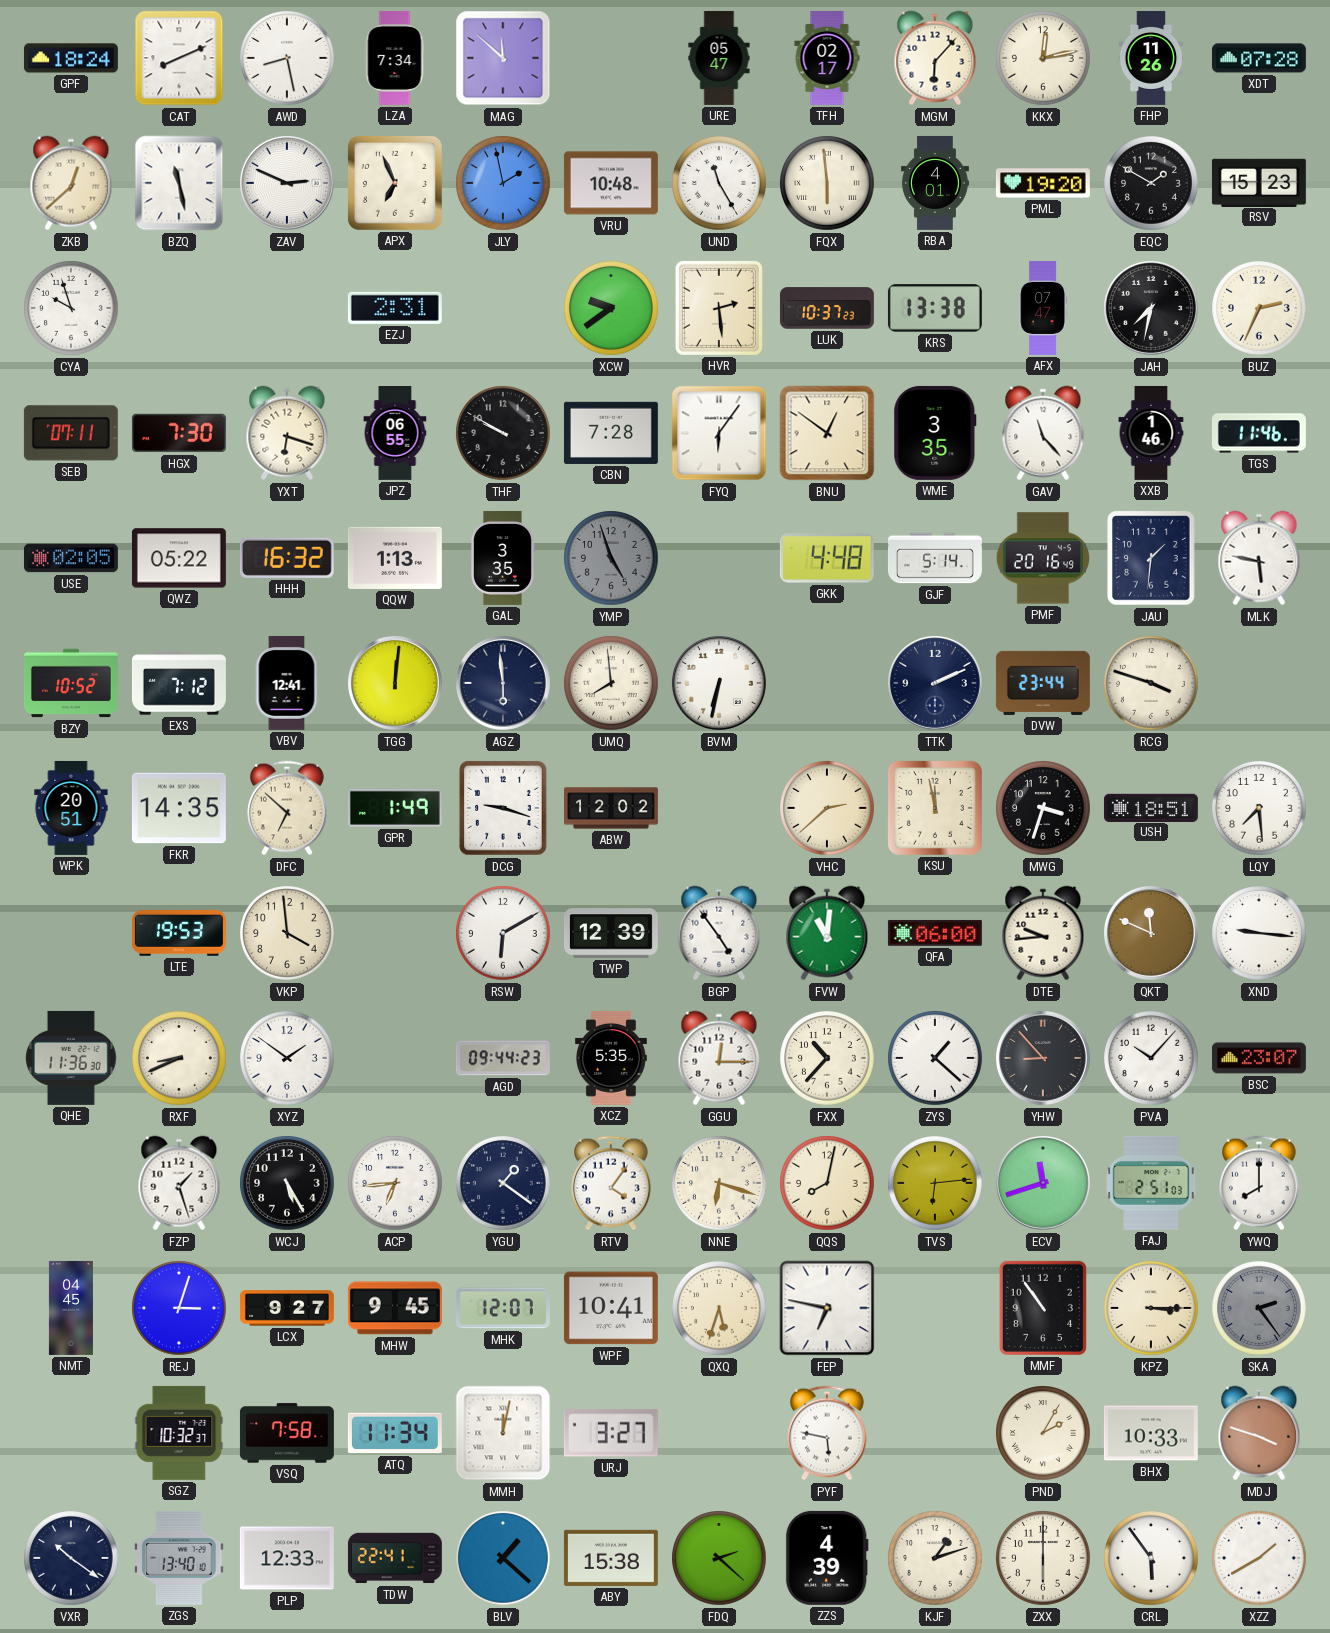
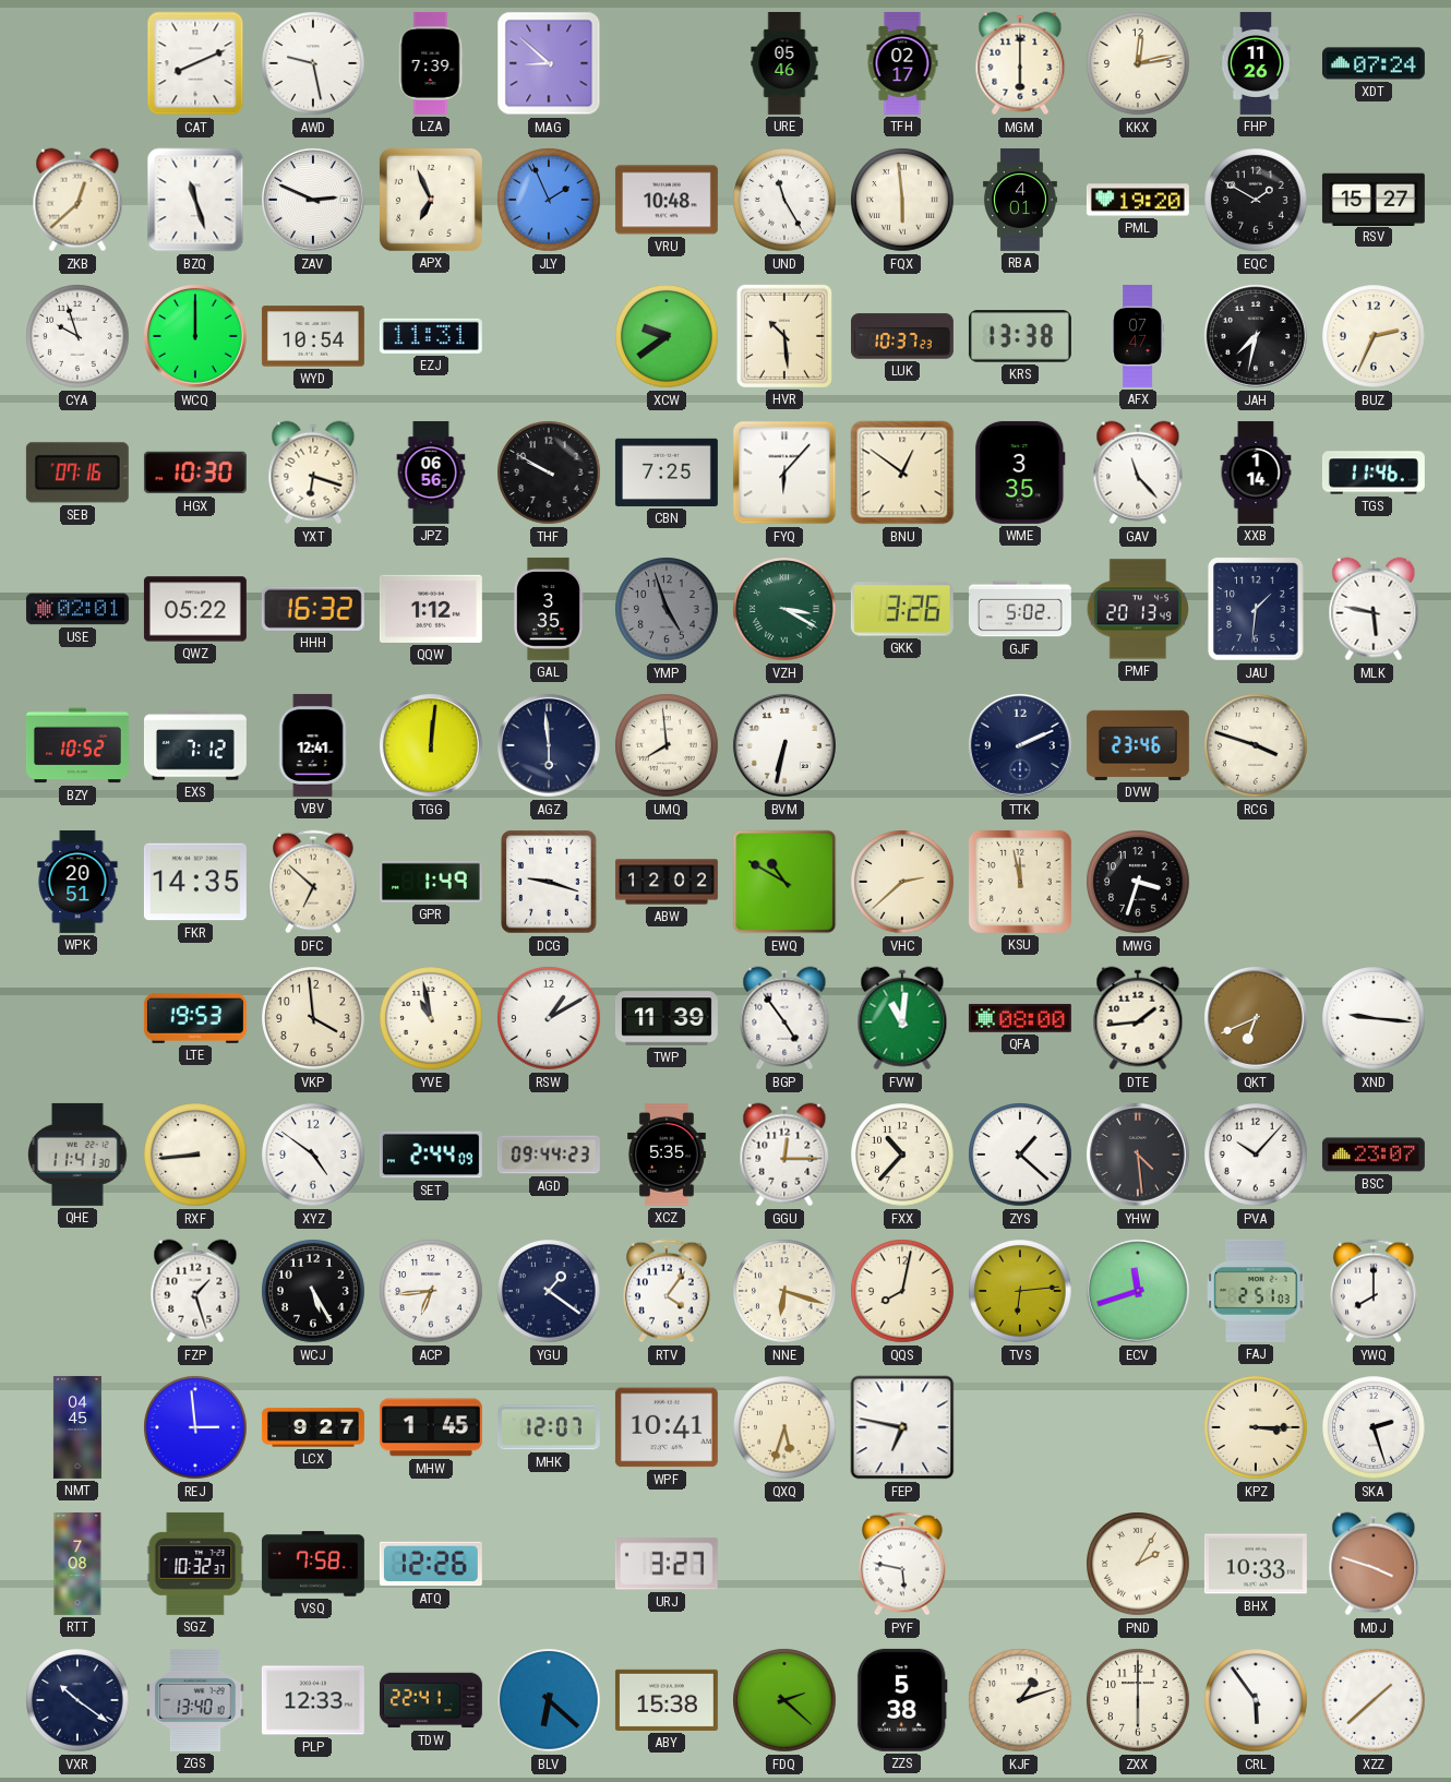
GPF: 18:24 -> none (71, 58)
AWD: 8:28 -> 9:28 (313, 63)
LZA: 7:34 -> 7:39 (431, 63)
MAG: 11:52 -> 8:52 (549, 63)
URE: 05:47 -> 05:46 (784, 63)
MGM: 6:07 -> 6:00 (1020, 63)
XDT: 07:28 -> 07:24 (1374, 63)
BZQ: 11:28 -> 11:27 (195, 200)
JLY: 1:58 -> 1:56 (549, 200)
RSV: 15:23 -> 15:27 (1374, 199)
WCQ: none -> 12:00 (195, 336)
WYD: none -> 10:54 (313, 336)
EZJ: 2:31 -> 11:31 (431, 336)
HVR: 2:29 -> 10:29 (784, 336)
SEB: 07:11 -> 07:16 (77, 473)
HGX: 7:30 -> 10:30 (195, 473)
JPZ: 06:55 -> 06:56 (431, 473)
CBN: 7:28 -> 7:25 (667, 473)
FYQ: 6:06 -> 6:07 (784, 473)
XXB: 1:46 -> 1:14 (1256, 473)
USE: 02:05 -> 02:01 (77, 609)
QQW: 1:13 -> 1:12 (431, 609)
VZH: none -> 3:20 (784, 609)
GKK: 4:48 -> 3:26 (902, 609)
GJF: 5:14 -> 5:02 (1020, 609)
PMF: 20:16 -> 20:13 (1137, 609)
DVW: 23:44 -> 23:46 (1138, 745)
EWQ: none -> 10:50 (784, 882)
USH: 18:51 -> none (1151, 807)
LQY: 7:29 -> none (1259, 808)
YVE: none -> 10:58 (431, 1018)
RSW: 6:10 -> 1:10 (549, 1018)
TWP: 12:39 -> 11:39 (667, 1018)
QFA: 06:00 -> 08:00 (1020, 1018)
DTE: 9:44 -> 1:44 (1138, 1018)
QKT: 11:49 -> 6:41 (1256, 1018)
QHE: 11:36 -> 11:41 (77, 1155)
RXF: 8:41 -> 8:44 (195, 1155)
XYZ: 1:51 -> 4:51 (313, 1155)
SET: none -> 2:44 (431, 1155)
YHW: 8:53 -> 4:29 (1138, 1155)
REJ: 3:03 -> 2:59 (195, 1427)
MHW: 9:45 -> 1:45 (431, 1427)
MMF: 10:54 -> none (1043, 1308)
SKA: 2:24 -> 2:27 (1374, 1427)
SKA dial: grey -> white (1374, 1427)
RTT: none -> 7:08 (77, 1564)
ATQ: 11:34 -> 12:26 (431, 1564)
MMH: 12:02 -> none (503, 1433)
BLV: 1:22 -> 6:22 (549, 1700)
ZZS: 4:39 -> 5:38 (902, 1700)
XZZ: 1:40 -> 1:38 (1374, 1700)
